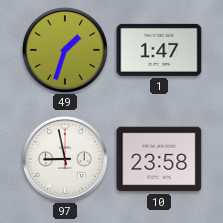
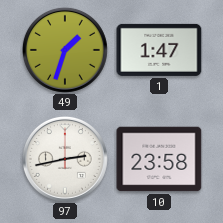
97: 8:58 -> 2:43 (65, 159)
